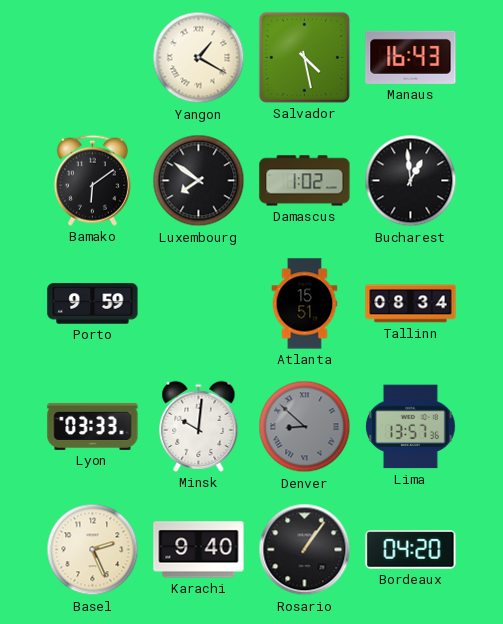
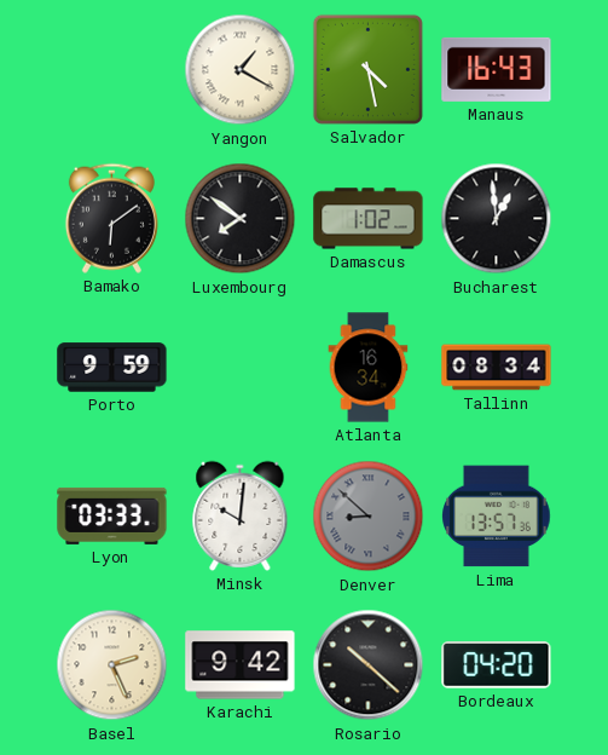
Atlanta: 15:51 -> 16:34 (369, 368)
Karachi: 9:40 -> 9:42 (241, 665)
Rosario: 1:06 -> 10:22 (369, 665)
